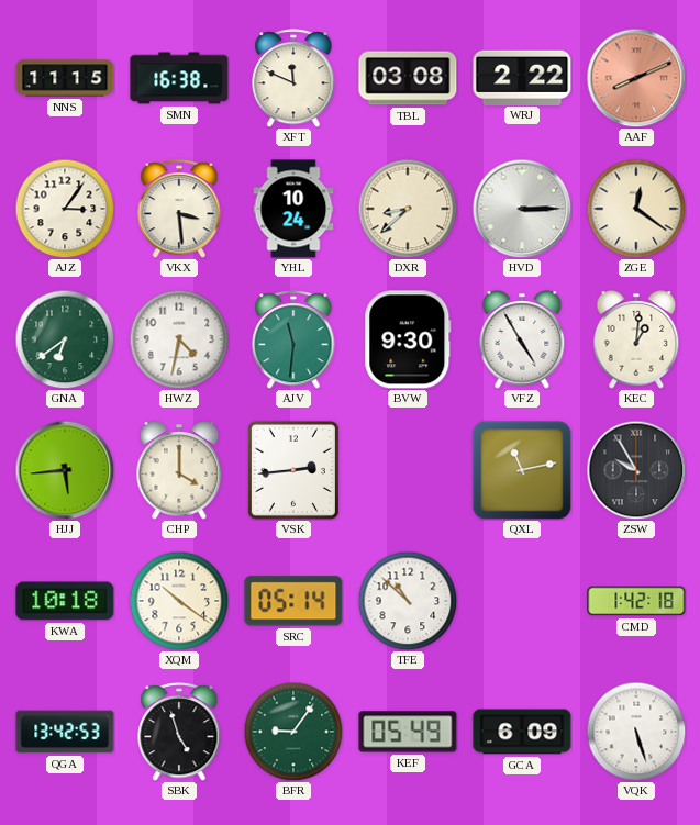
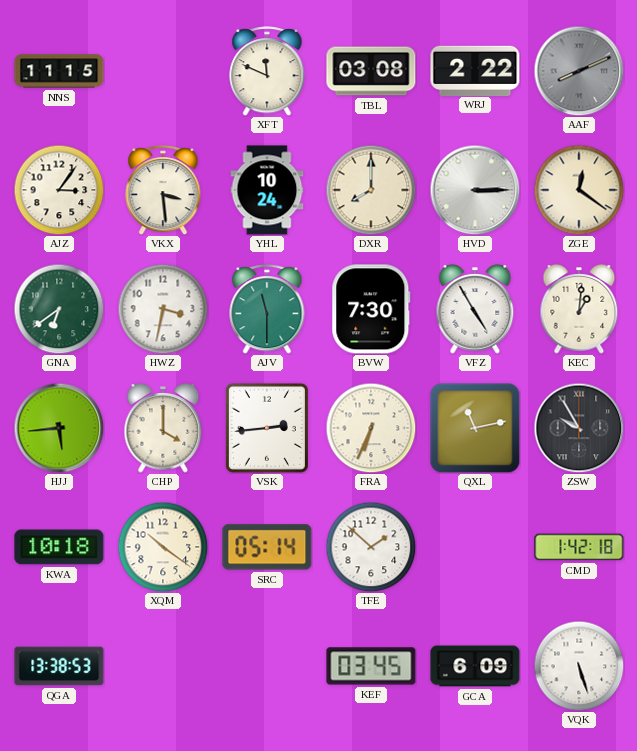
SMN: 16:38 -> none (179, 78)
AAF dial: salmon -> grey (579, 71)
DXR: 8:38 -> 8:00 (371, 190)
HWZ: 4:32 -> 3:32 (163, 309)
AJV: 11:31 -> 11:30 (267, 309)
BVW: 9:30 -> 7:30 (371, 309)
FRA: none -> 6:34 (371, 428)
TFE: 10:52 -> 1:52 (371, 547)
QGA: 13:42 -> 13:38 (59, 666)
SBK: 4:57 -> none (179, 732)
BFR: 9:06 -> none (293, 732)
KEF: 05:49 -> 03:45 (371, 666)
